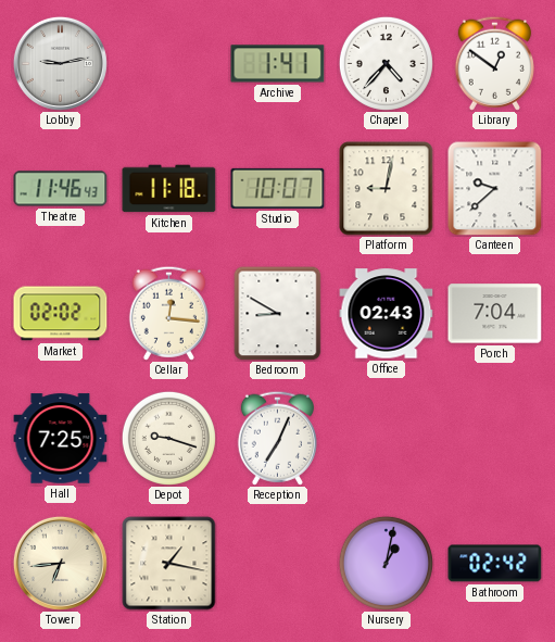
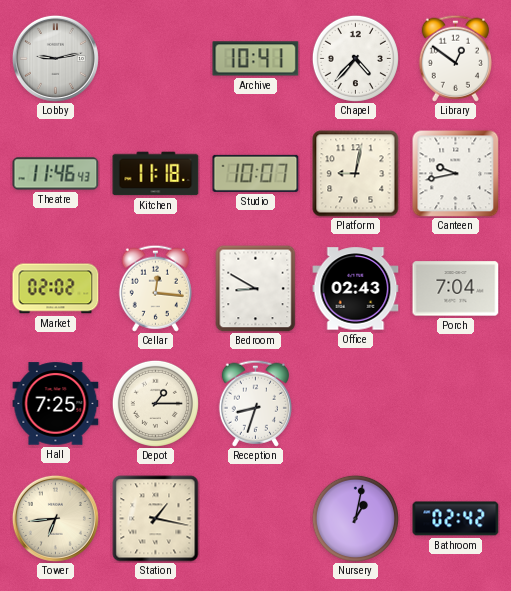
Archive: 1:41 -> 10:41 (256, 59)
Canteen: 9:38 -> 9:43 (456, 174)
Depot: 9:18 -> 1:15 (155, 403)
Reception: 7:04 -> 8:33 (255, 403)
